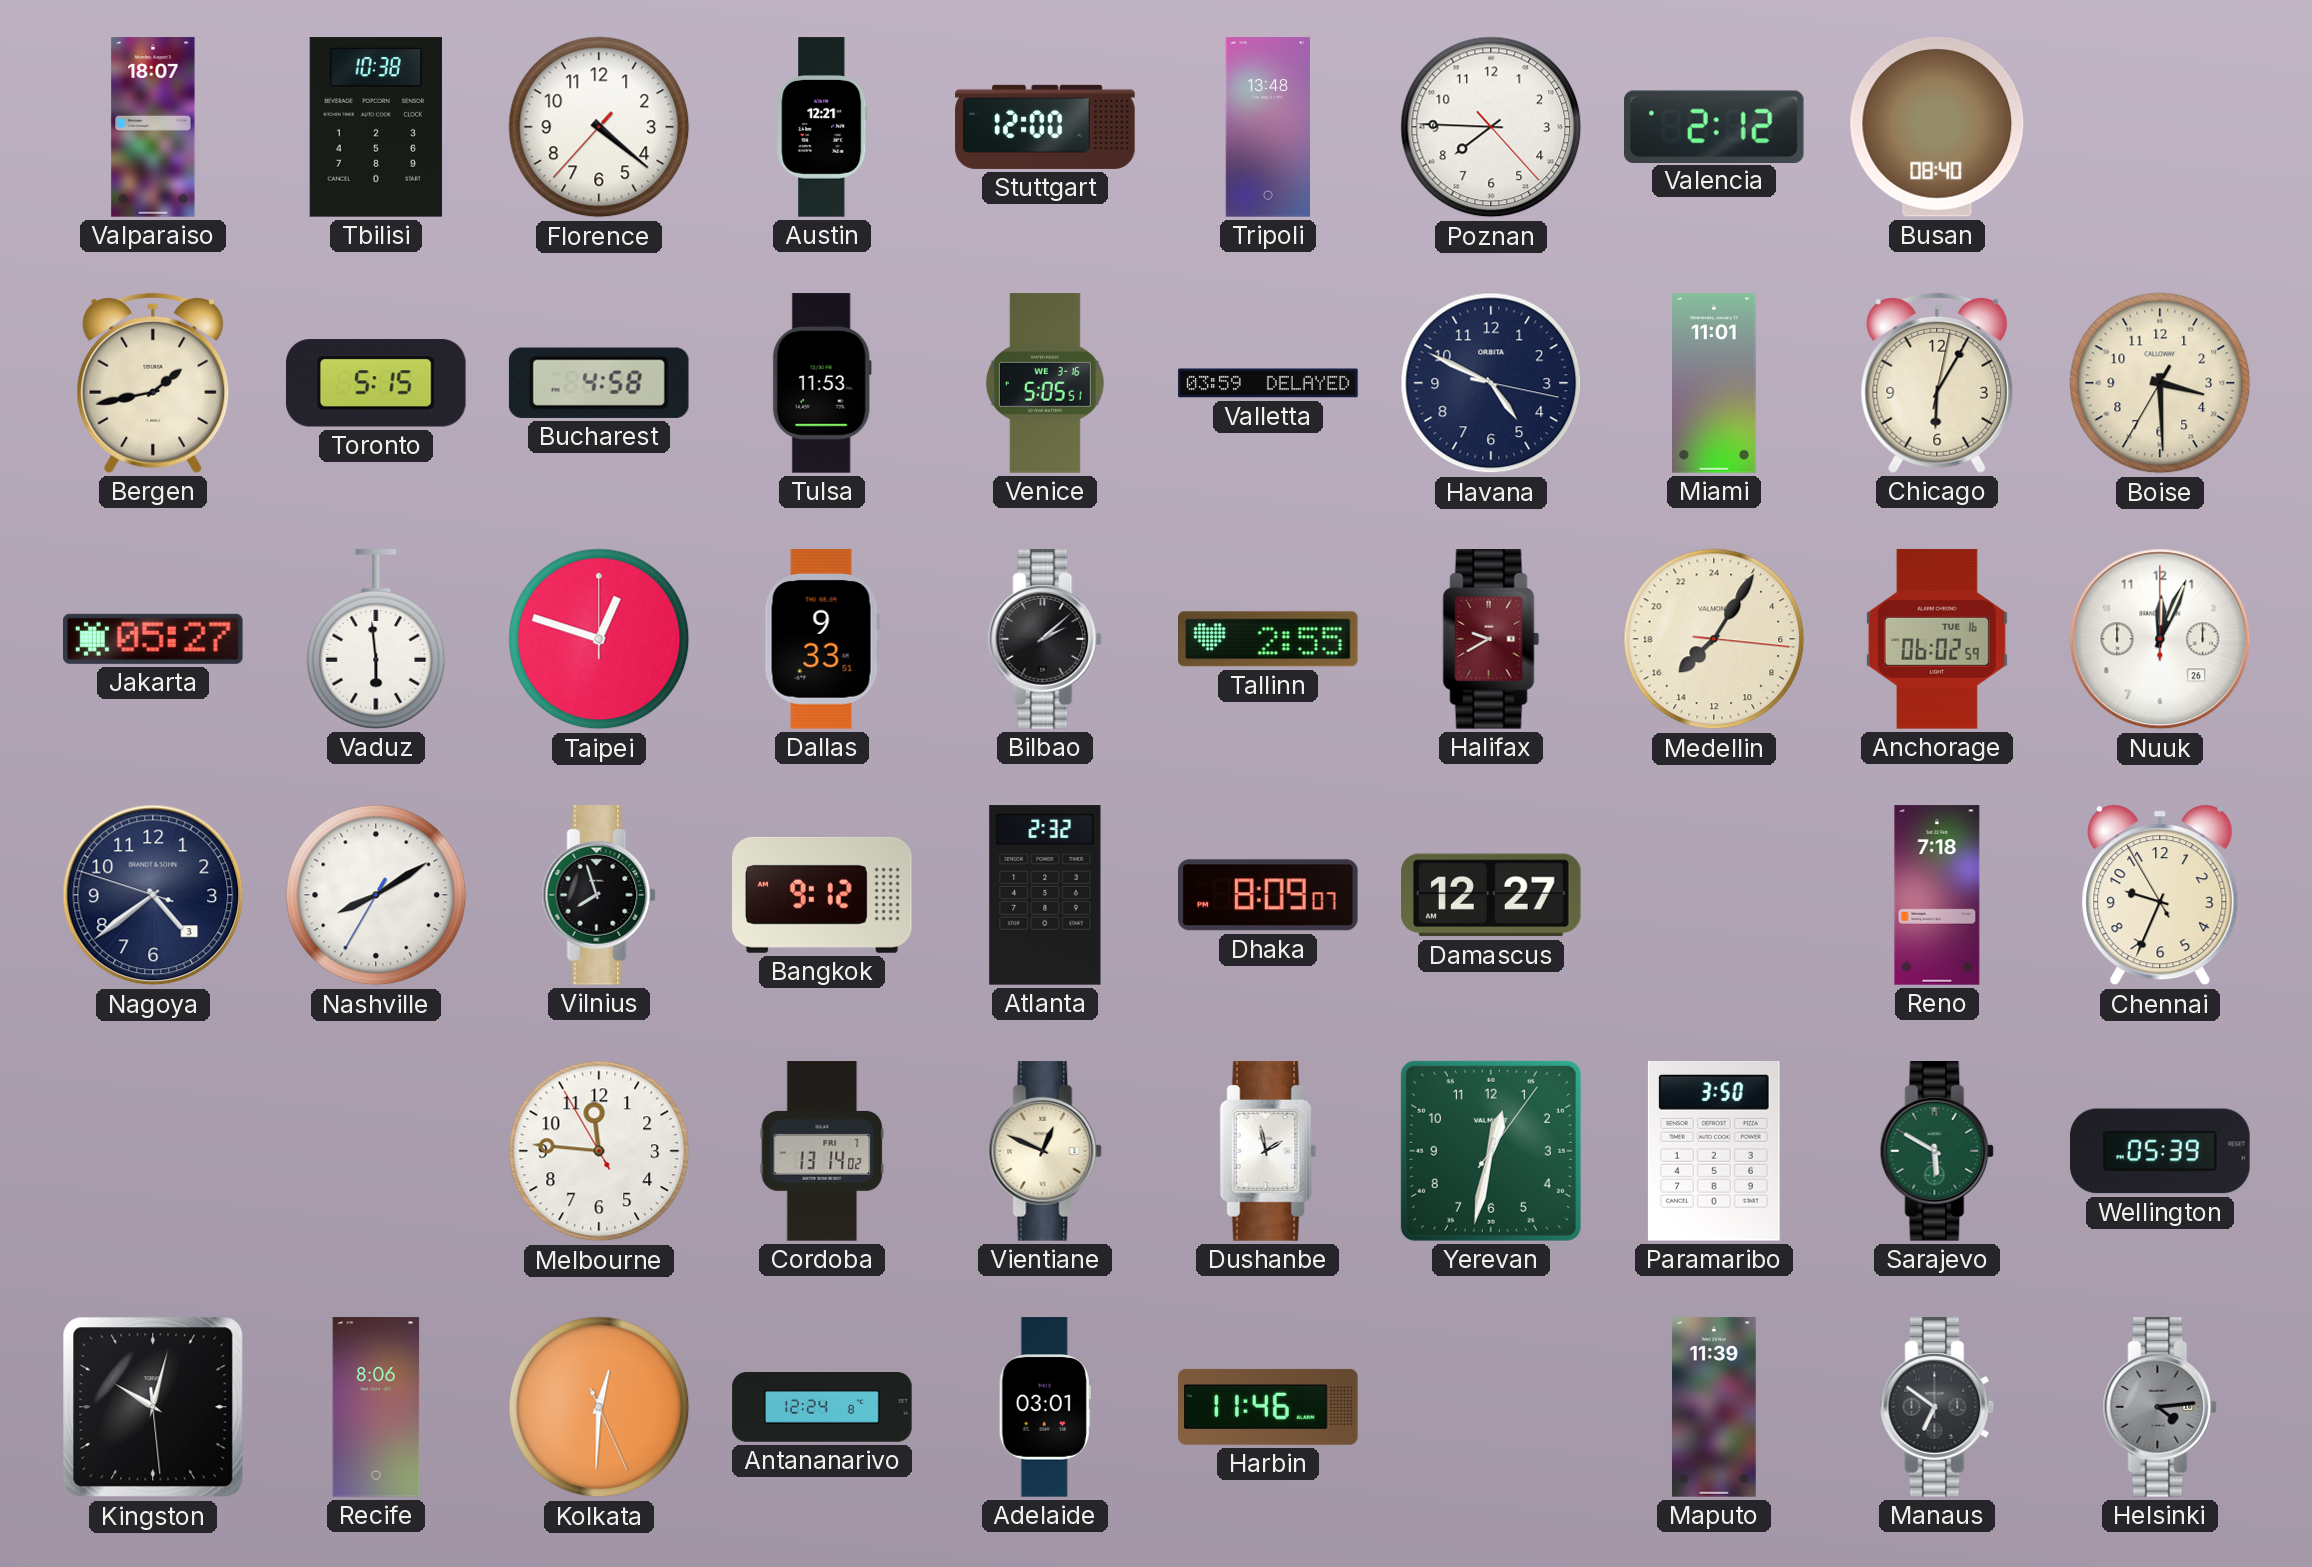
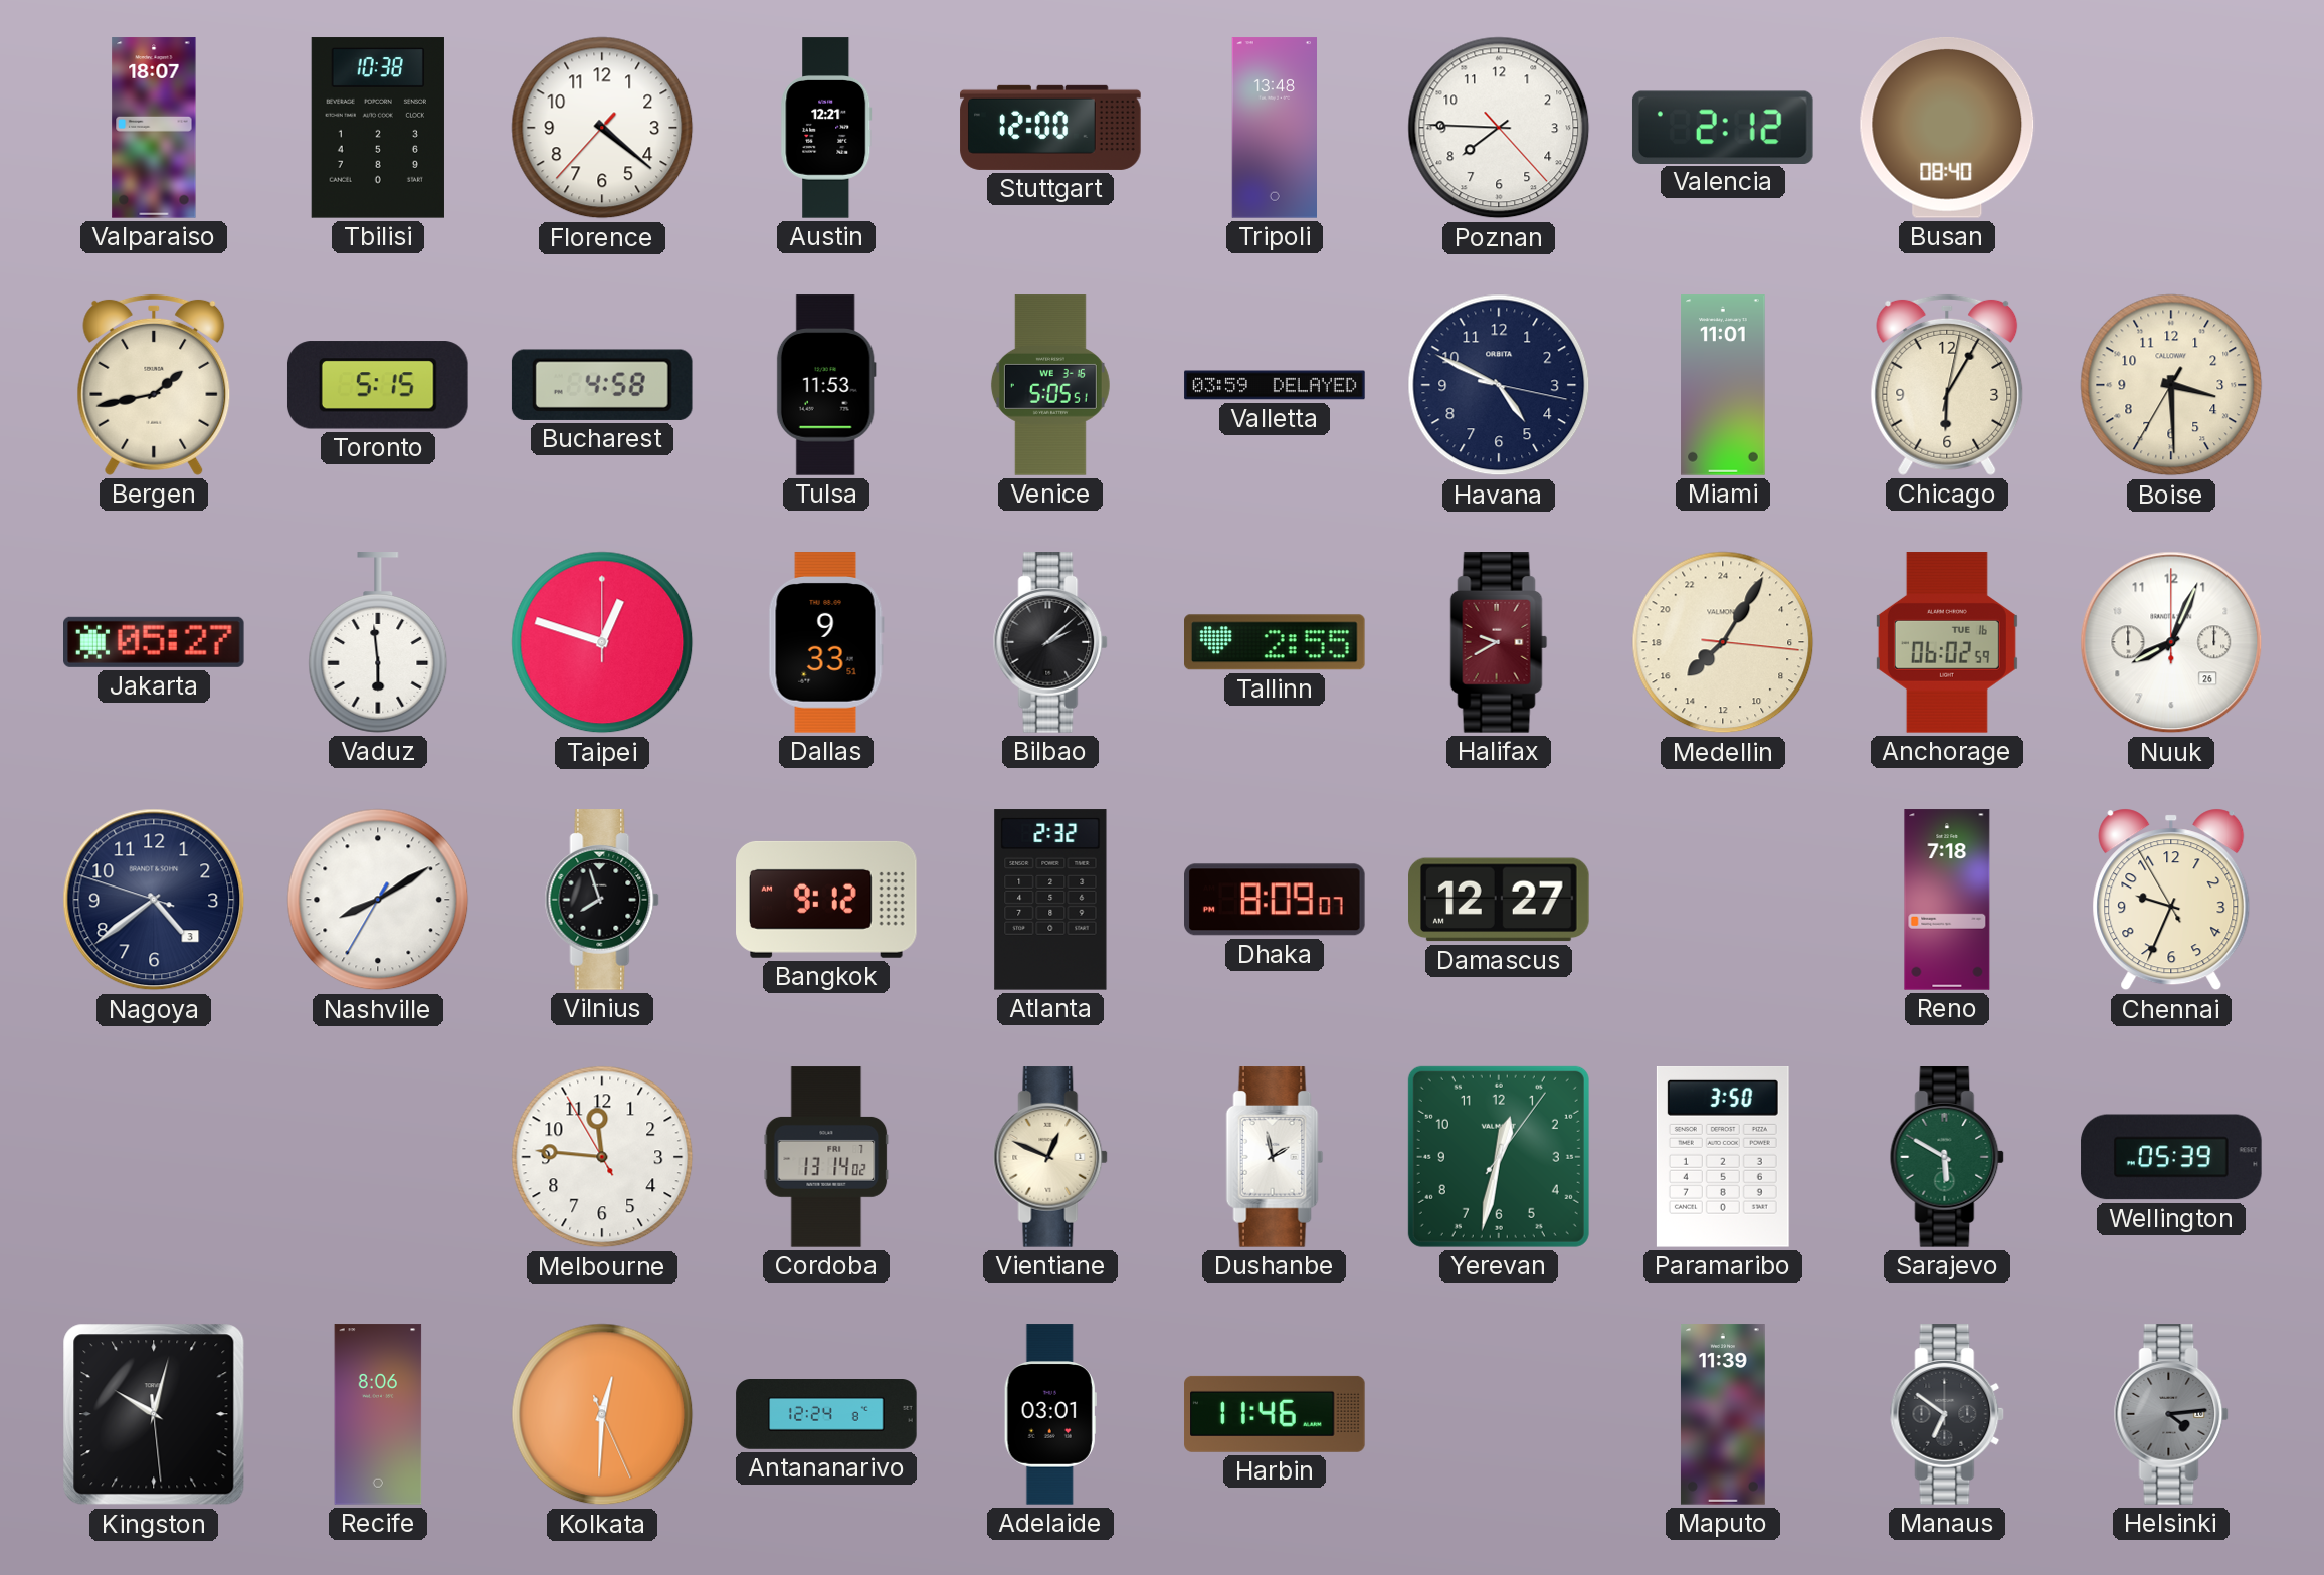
Nuuk: 12:04 -> 8:04 (2171, 642)
